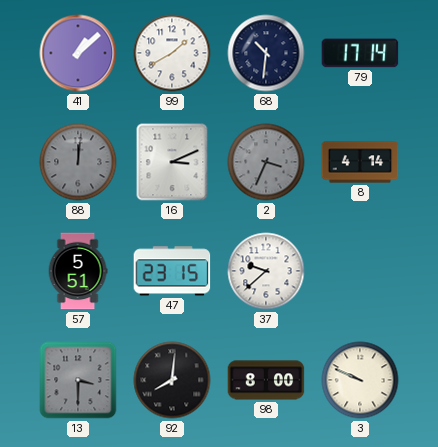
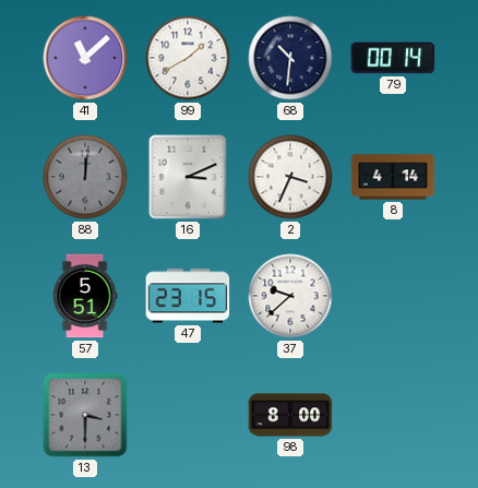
41: 1:08 -> 11:08 (85, 58)
79: 17:14 -> 00:14 (393, 58)
2 dial: grey -> white (290, 177)
92: 8:01 -> none (172, 380)
3: 9:49 -> none (360, 380)
